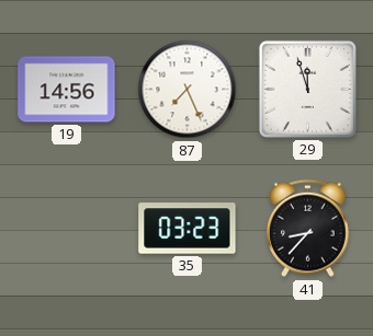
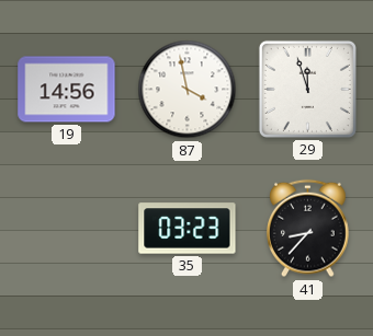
87: 7:26 -> 3:58 (188, 90)
